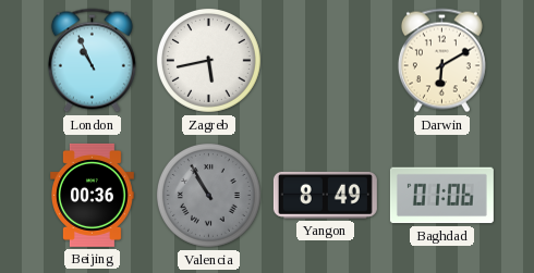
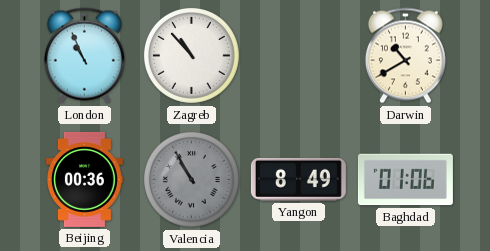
Zagreb: 5:43 -> 10:53 (191, 55)
Darwin: 6:10 -> 10:40 (405, 56)
